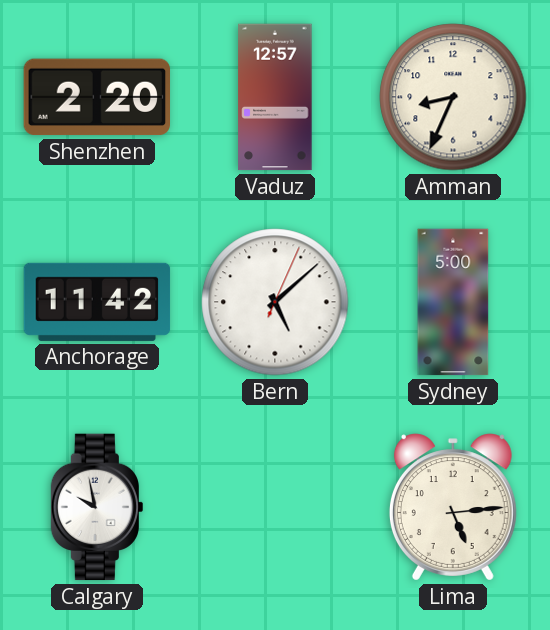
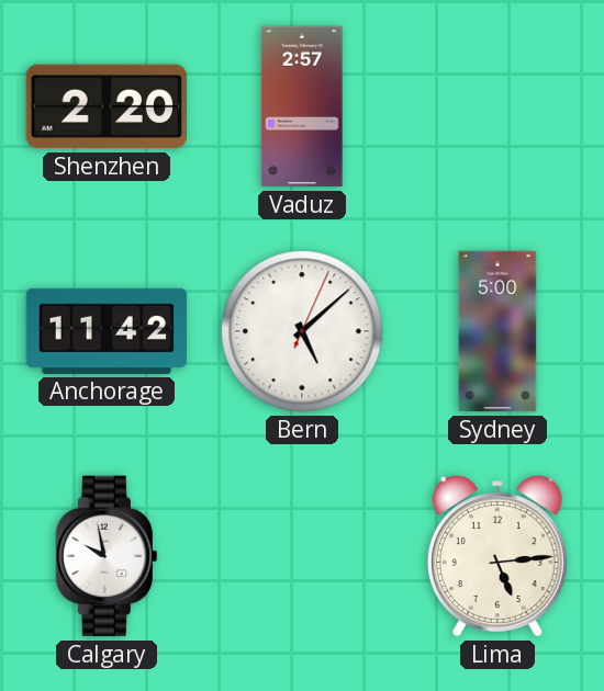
Vaduz: 12:57 -> 2:57 (302, 106)
Amman: 8:34 -> none (453, 97)
